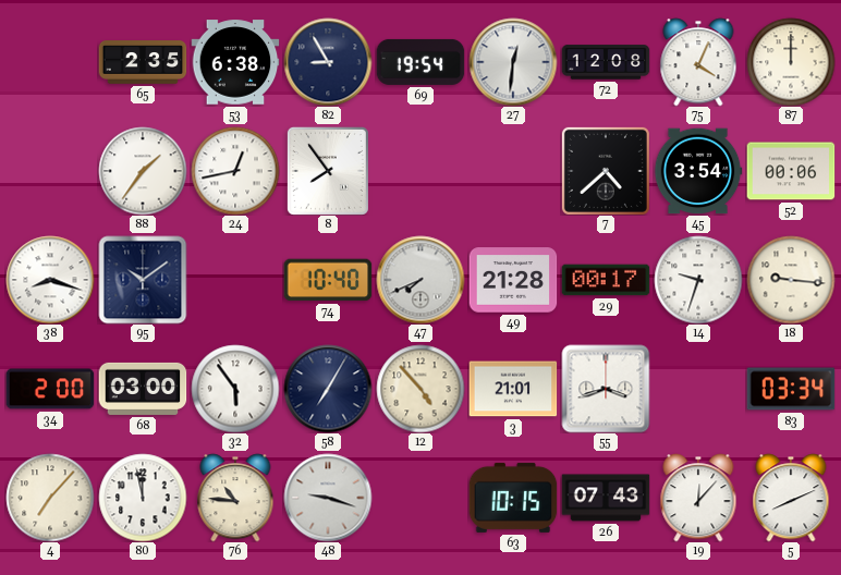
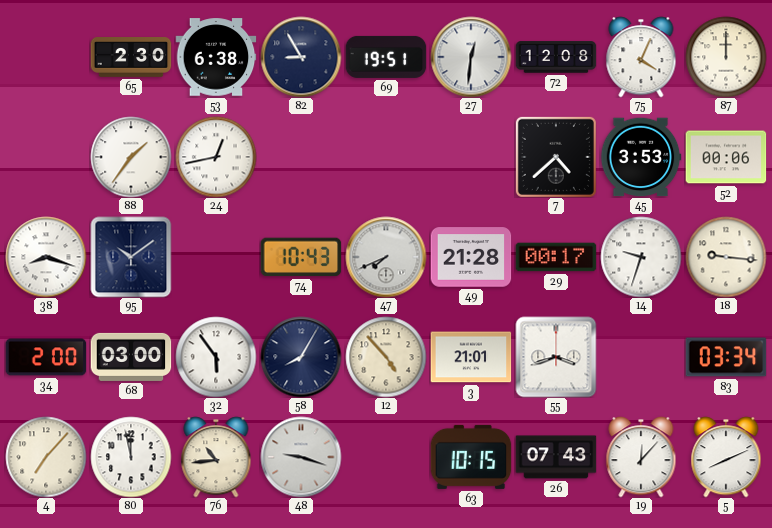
65: 2:35 -> 2:30 (131, 58)
69: 19:54 -> 19:51 (386, 57)
8: 7:54 -> none (328, 171)
45: 3:54 -> 3:53 (641, 157)
74: 10:40 -> 10:43 (301, 257)
58: 7:05 -> 8:05 (301, 357)
76: 10:46 -> 10:44 (216, 457)
